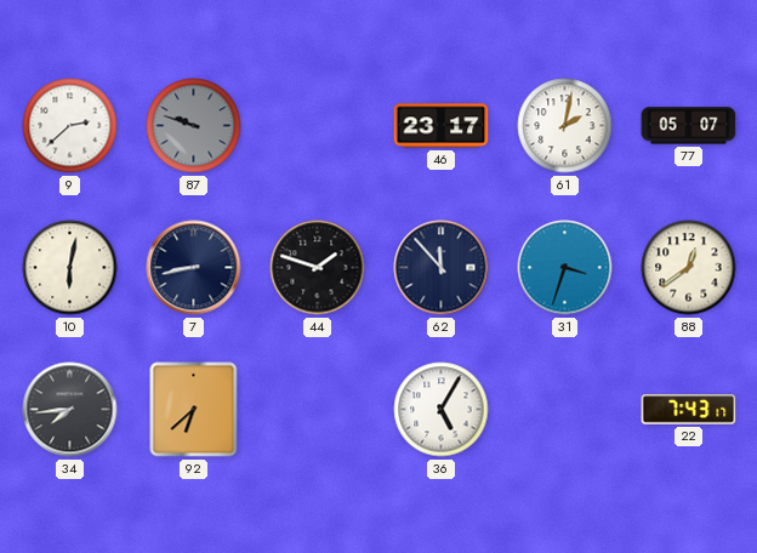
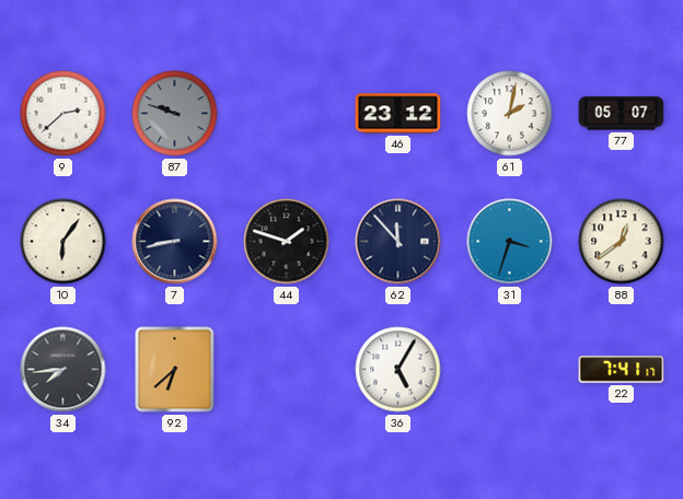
46: 23:17 -> 23:12 (398, 114)
10: 6:02 -> 6:06 (63, 242)
22: 7:43 -> 7:41 (622, 370)
